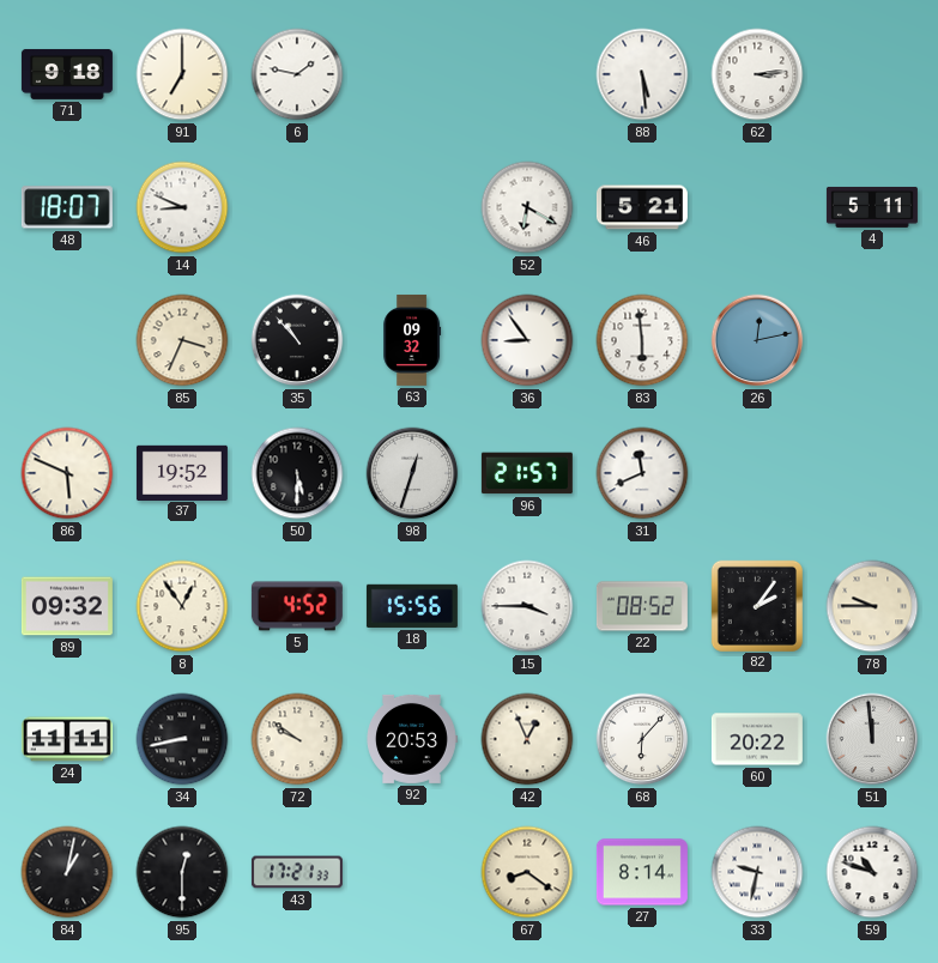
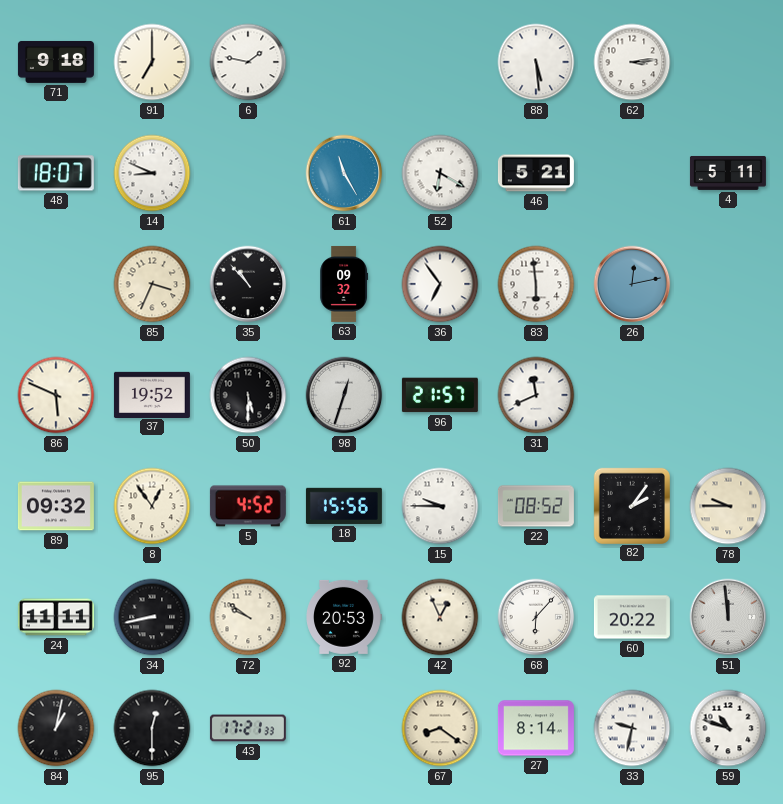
61: none -> 11:25 (344, 173)
36: 8:54 -> 6:54 (440, 284)
15: 3:45 -> 9:45 (440, 506)
